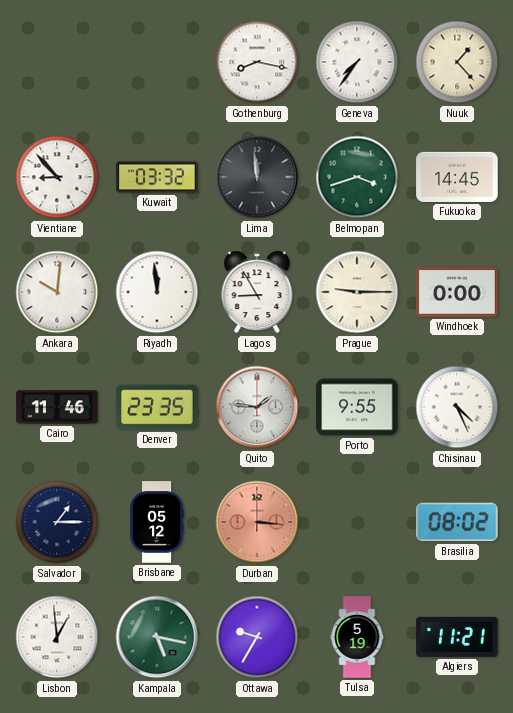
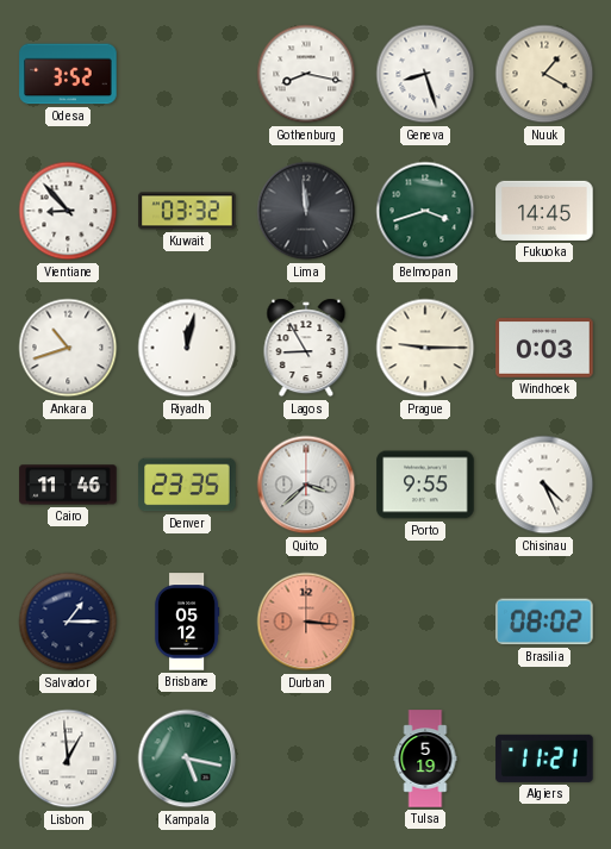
Odesa: none -> 3:52 (68, 74)
Geneva: 7:36 -> 8:27 (425, 74)
Nuuk: 1:23 -> 1:20 (544, 74)
Ankara: 10:01 -> 10:42 (68, 348)
Riyadh: 11:59 -> 12:02 (187, 348)
Windhoek: 0:00 -> 0:03 (544, 348)
Quito: 1:46 -> 3:38 (306, 485)
Ottawa: 9:35 -> none (257, 637)
